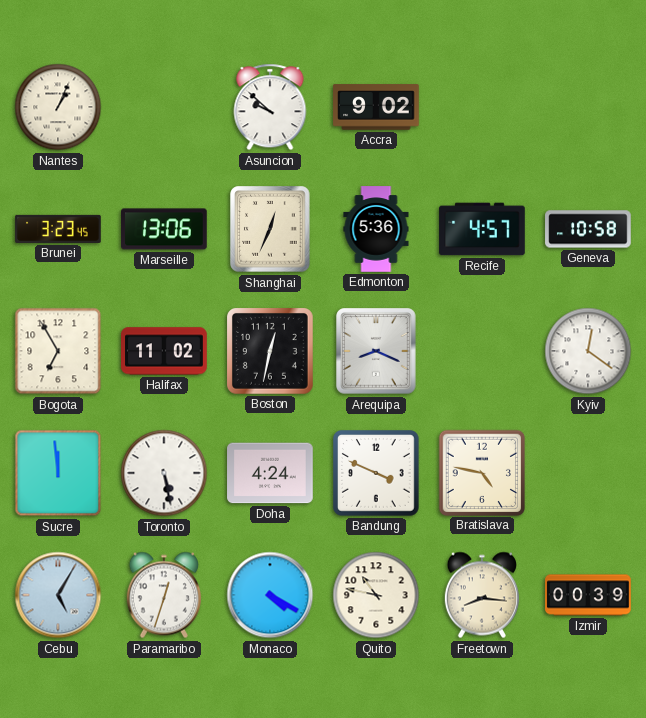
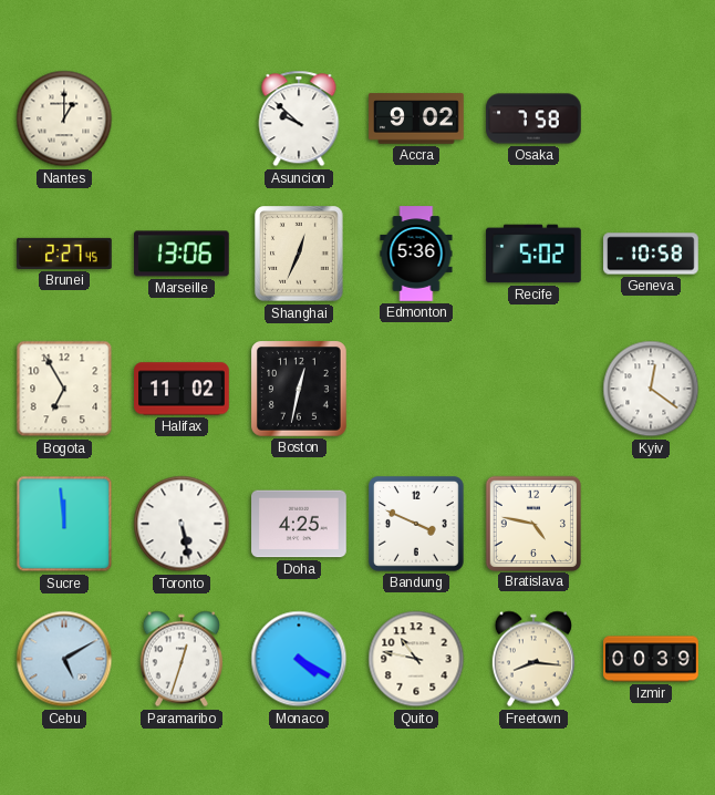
Nantes: 1:04 -> 1:00 (64, 118)
Osaka: none -> 7:58 (533, 118)
Brunei: 3:23 -> 2:27 (64, 254)
Recife: 4:57 -> 5:02 (533, 254)
Arequipa: 8:19 -> none (376, 351)
Doha: 4:24 -> 4:25 (299, 524)
Cebu: 5:05 -> 5:10 (64, 659)
